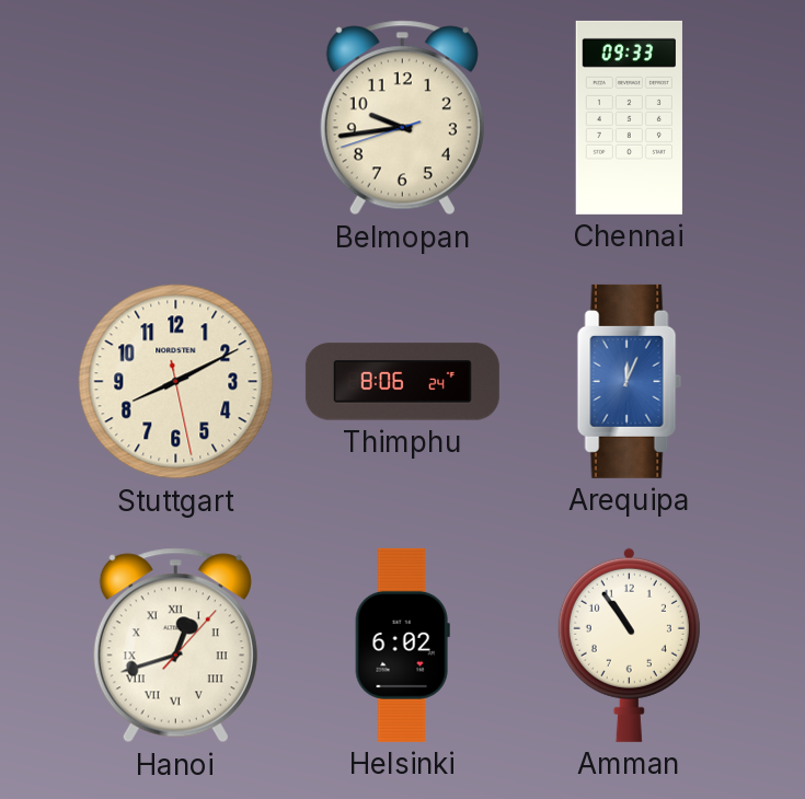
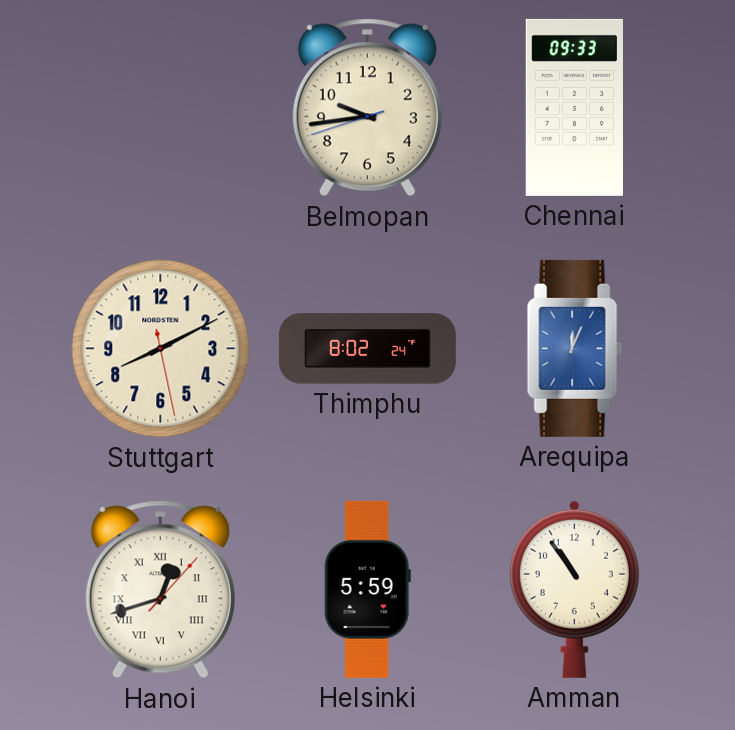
Thimphu: 8:06 -> 8:02 (367, 349)
Helsinki: 6:02 -> 5:59 (367, 589)
